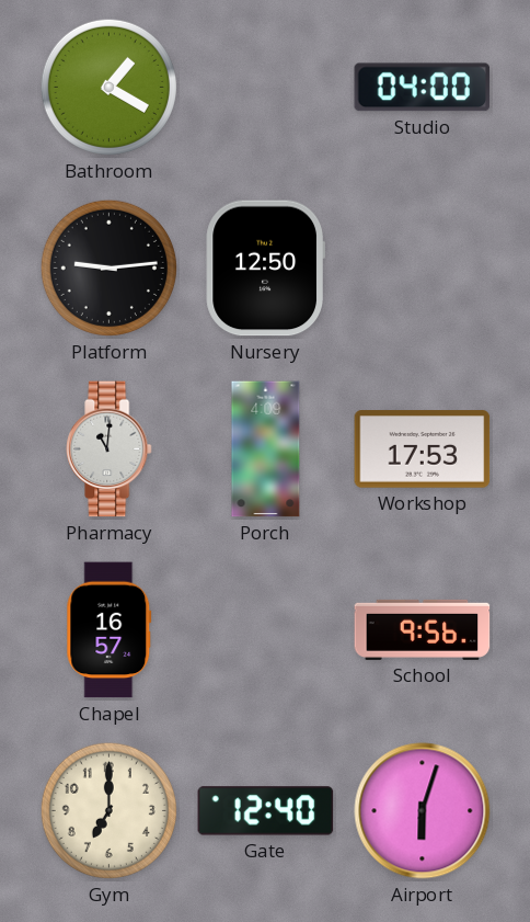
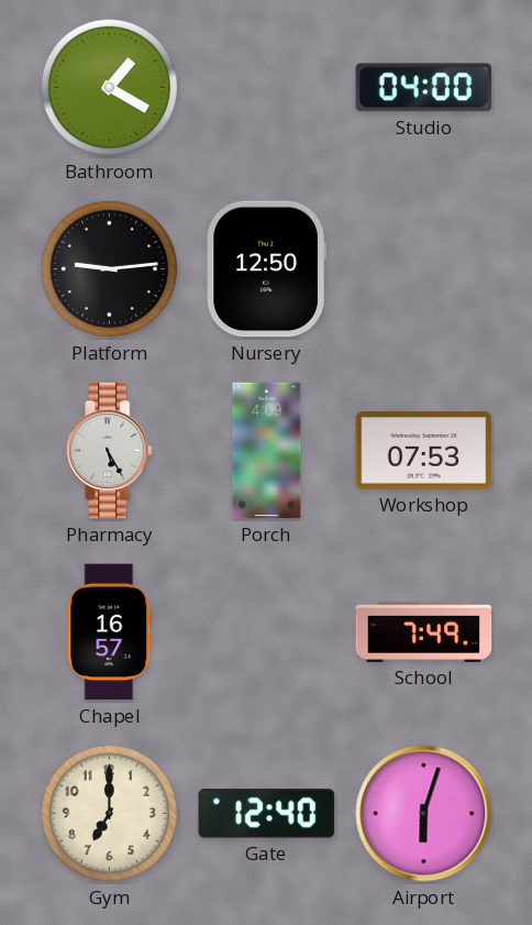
Pharmacy: 11:01 -> 5:25 (110, 451)
Workshop: 17:53 -> 07:53 (424, 451)
School: 9:56 -> 7:49 (424, 631)
